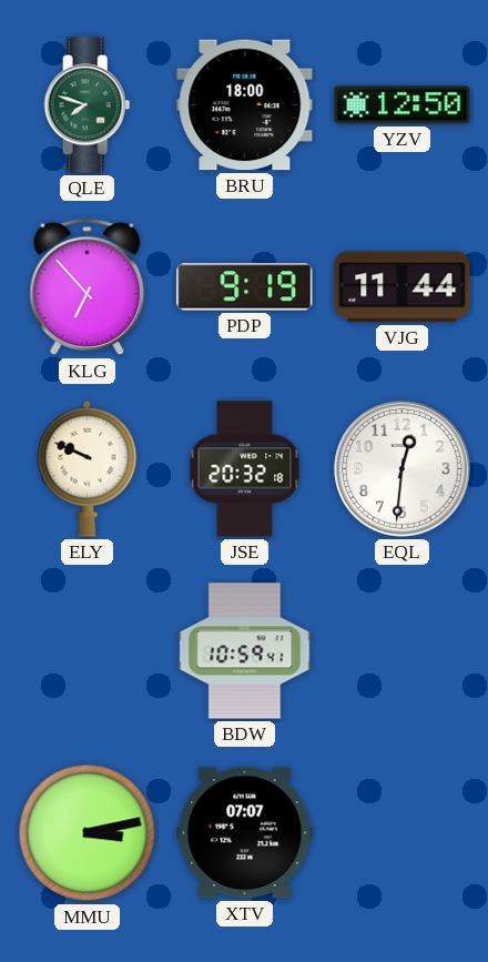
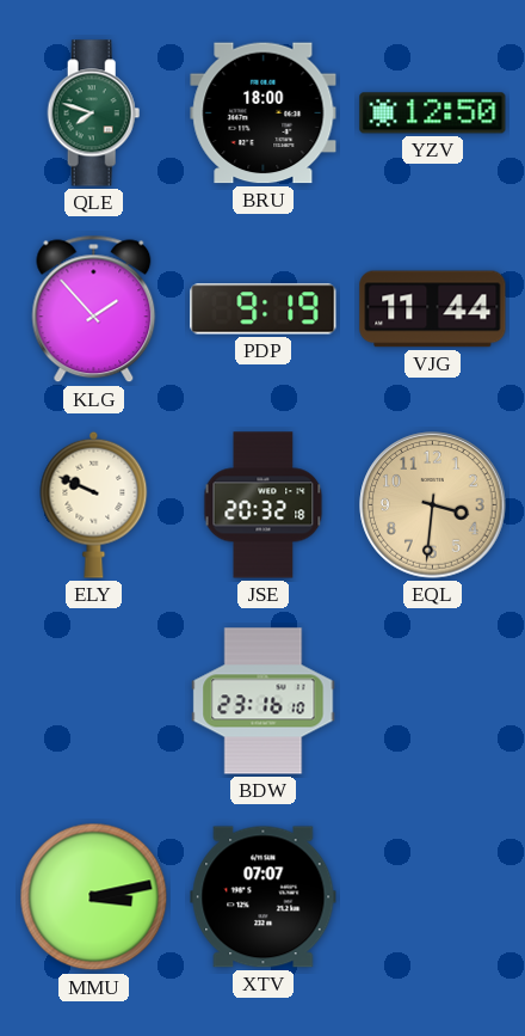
KLG: 6:53 -> 1:53 (94, 309)
EQL: 12:31 -> 3:31 (433, 505)
EQL dial: white -> champagne (433, 505)
BDW: 10:59 -> 23:16 (264, 701)
